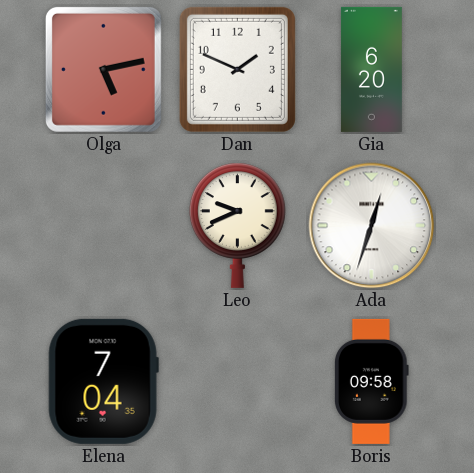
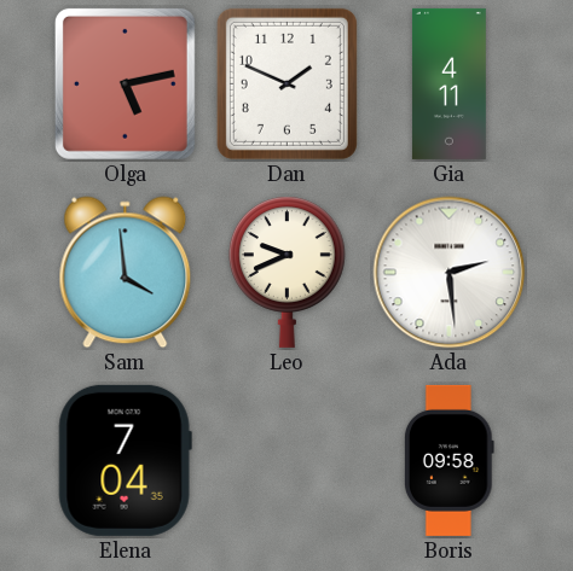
Gia: 6:20 -> 4:11 (448, 83)
Sam: none -> 3:59 (126, 273)
Ada: 12:33 -> 2:29 (450, 273)
